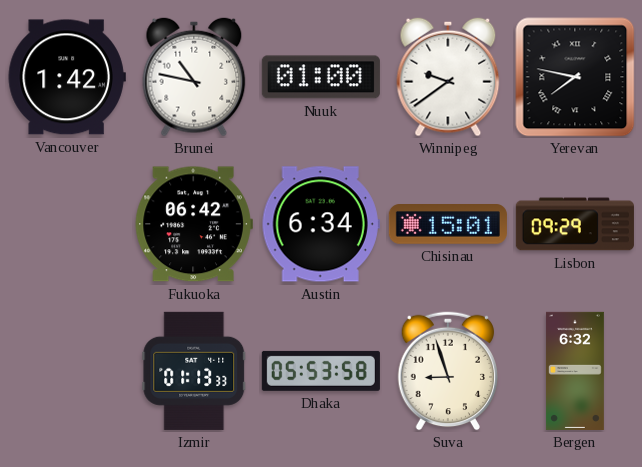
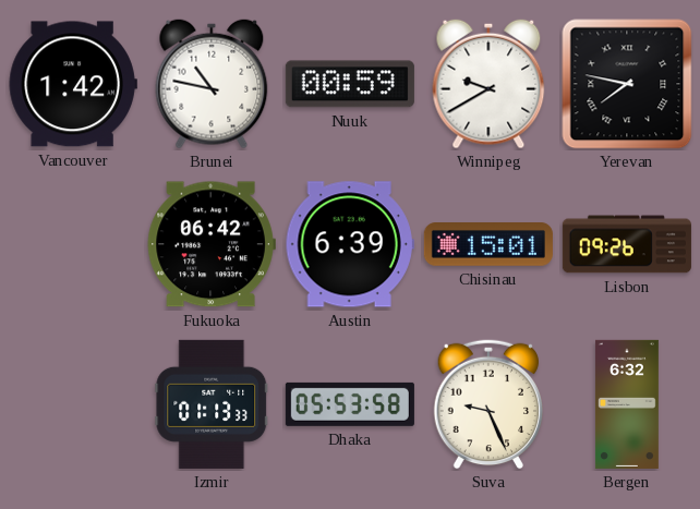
Nuuk: 01:00 -> 00:59 (350, 84)
Winnipeg: 9:39 -> 9:40 (488, 84)
Austin: 6:34 -> 6:39 (350, 244)
Lisbon: 09:29 -> 09:26 (627, 244)
Suva: 8:57 -> 9:26 (487, 404)
